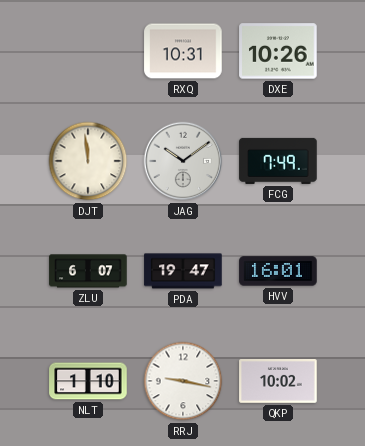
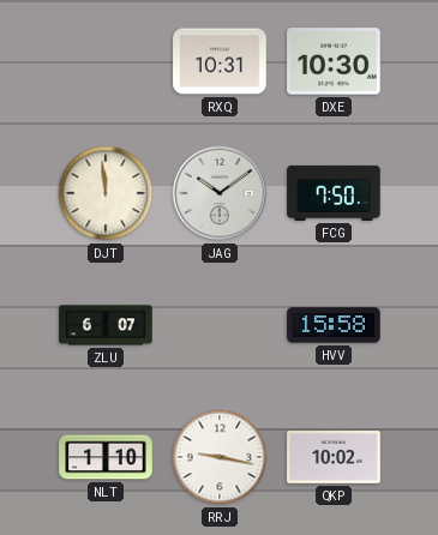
DXE: 10:26 -> 10:30 (334, 61)
FCG: 7:49 -> 7:50 (334, 193)
PDA: 19:47 -> none (183, 271)
HVV: 16:01 -> 15:58 (334, 325)
